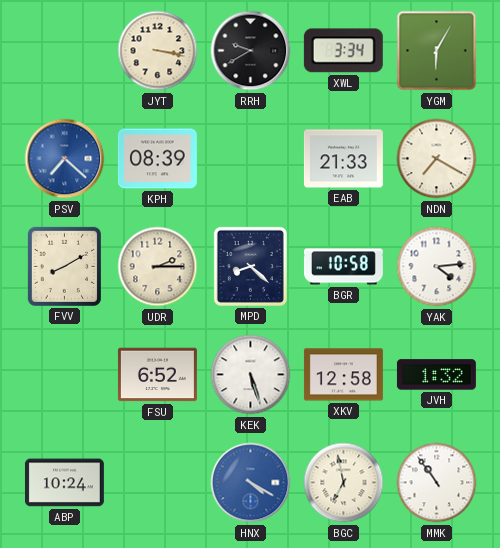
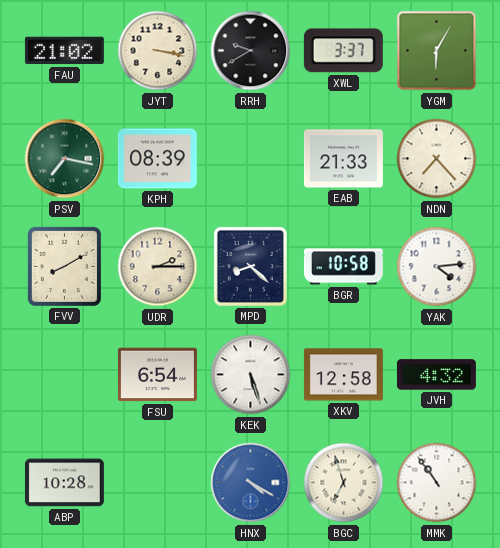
FAU: none -> 21:02 (64, 51)
XWL: 3:34 -> 3:37 (343, 51)
PSV: 7:22 -> 7:17 (65, 159)
PSV dial: blue -> green (65, 159)
NDN: 7:20 -> 7:23 (437, 159)
FSU: 6:52 -> 6:54 (157, 375)
JVH: 1:32 -> 4:32 (436, 375)
ABP: 10:24 -> 10:28 (64, 483)
BGC: 6:58 -> 6:57 (344, 483)
